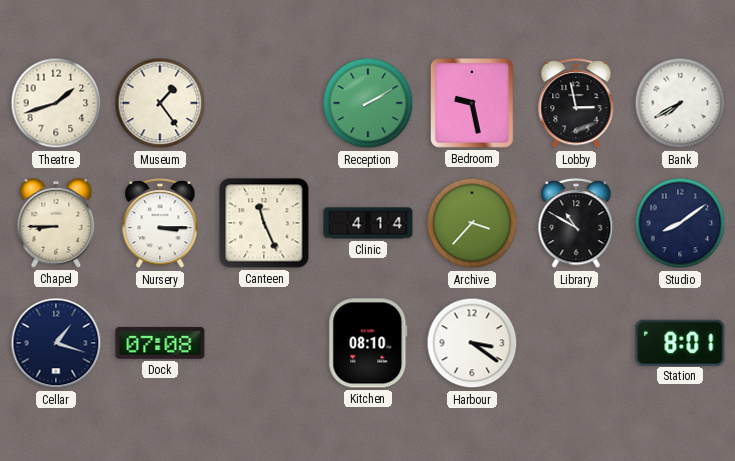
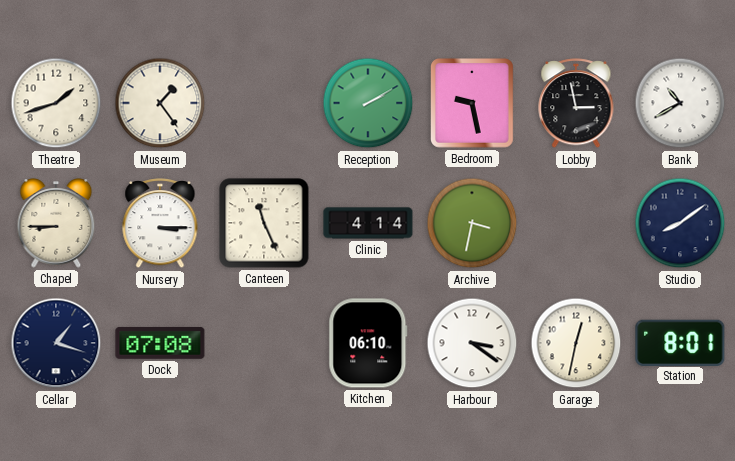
Bank: 7:40 -> 10:40 (680, 103)
Archive: 3:37 -> 3:32 (472, 223)
Library: 10:50 -> none (576, 224)
Kitchen: 08:10 -> 06:10 (368, 343)
Garage: none -> 12:32 (576, 343)
